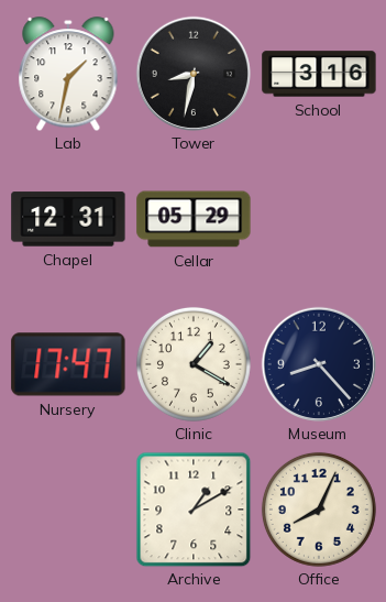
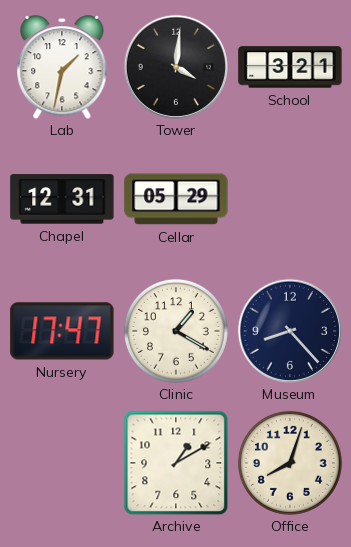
Tower: 8:32 -> 4:01 (175, 66)
School: 3:16 -> 3:21 (290, 67)
Office: 8:04 -> 8:03 (290, 463)
